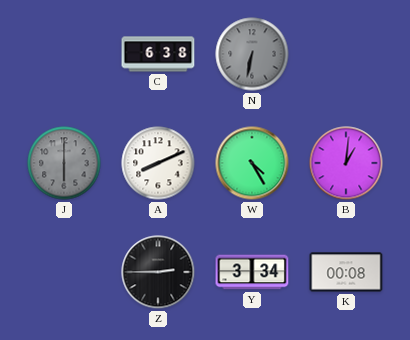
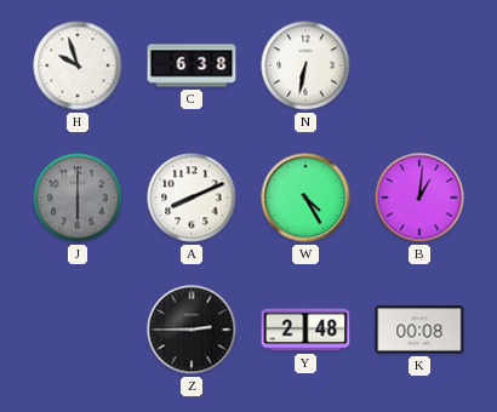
H: none -> 9:57 (78, 65)
N dial: grey -> white (305, 65)
Y: 3:34 -> 2:48 (305, 330)
